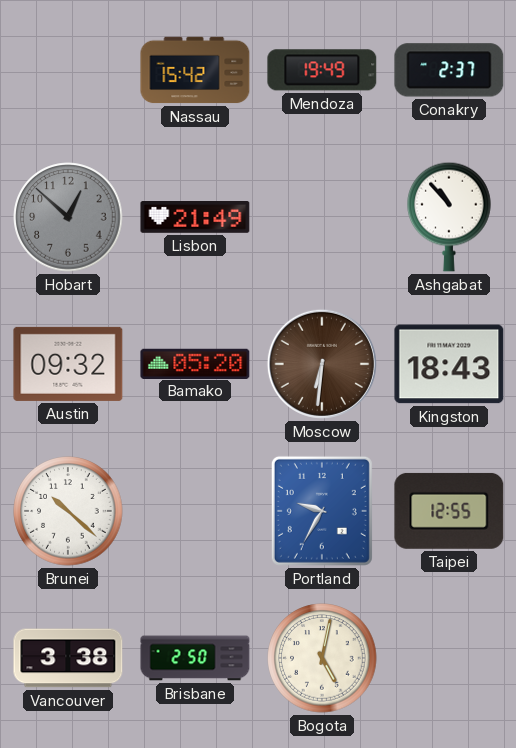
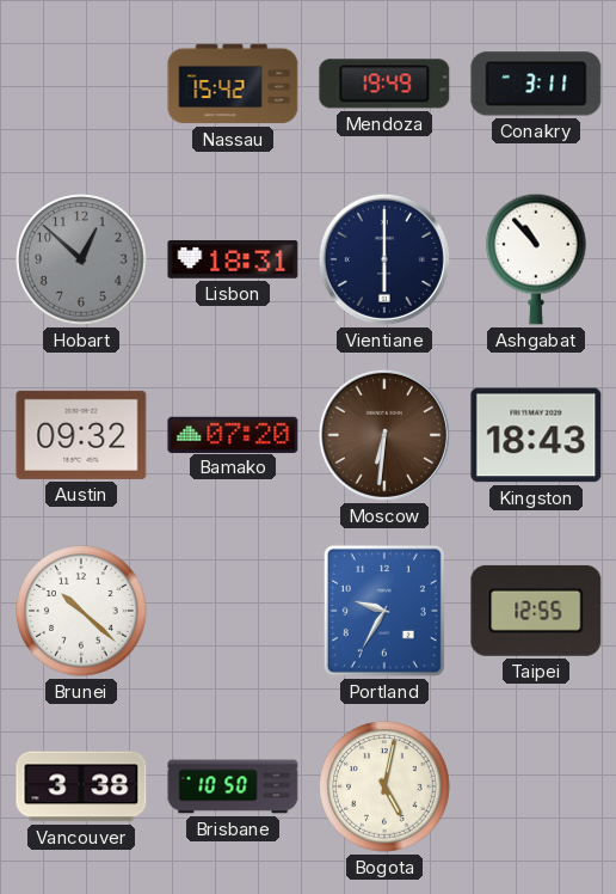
Conakry: 2:37 -> 3:11 (536, 84)
Lisbon: 21:49 -> 18:31 (233, 261)
Vientiane: none -> 6:00 (384, 259)
Bamako: 05:20 -> 07:20 (233, 434)
Brisbane: 2:50 -> 10:50 (233, 786)
